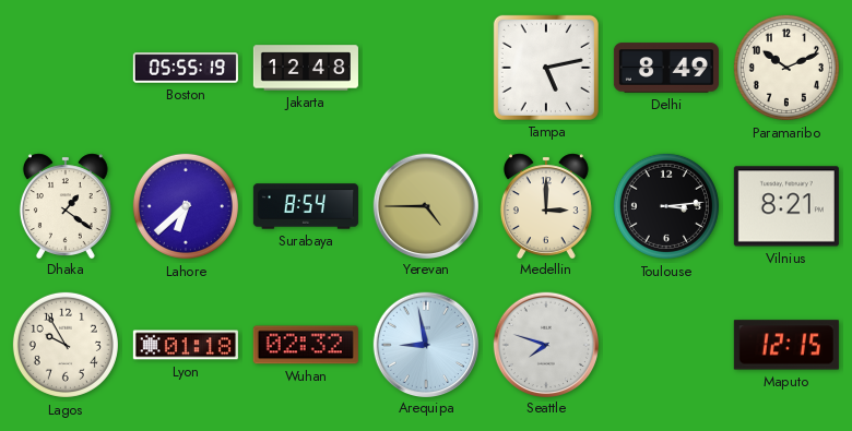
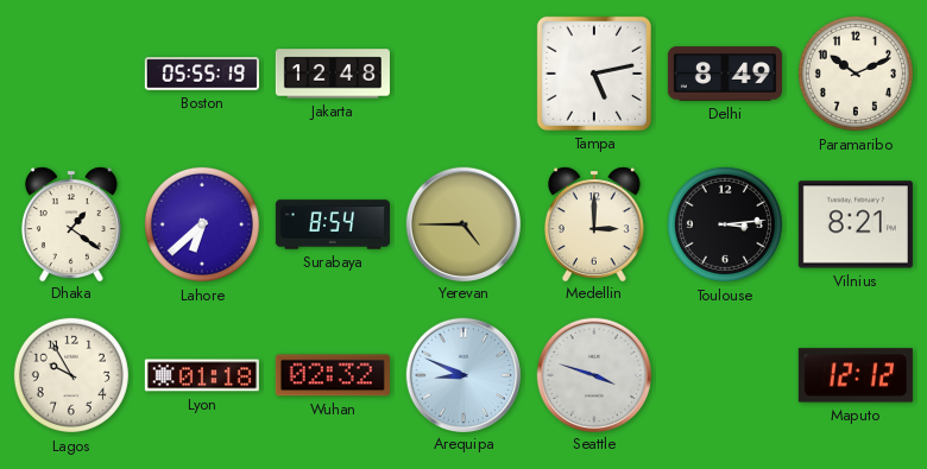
Arequipa: 8:58 -> 8:49 (462, 374)
Seattle: 7:48 -> 3:48 (593, 374)
Maputo: 12:15 -> 12:12 (856, 375)
